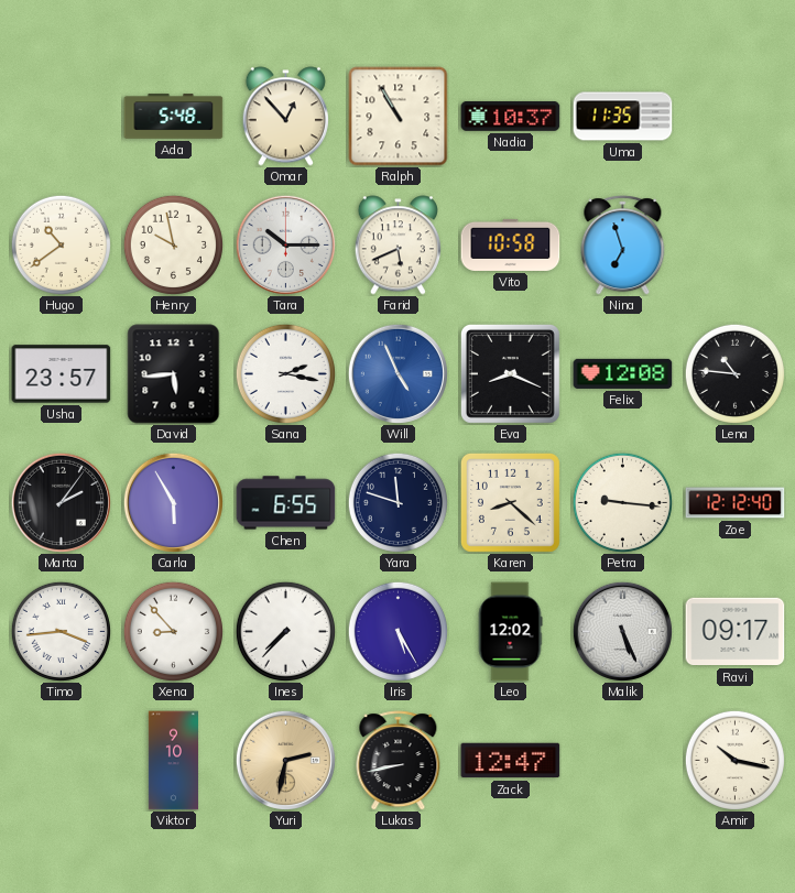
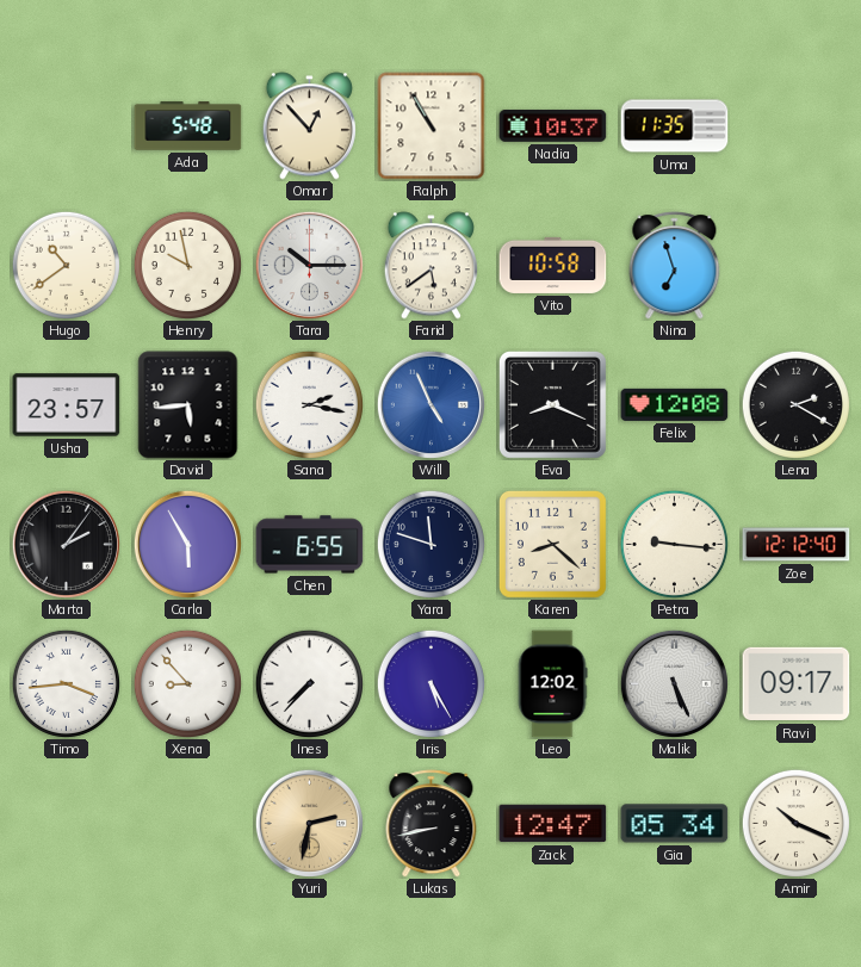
Farid: 5:41 -> 5:39 (430, 266)
Lena: 10:46 -> 2:20 (795, 404)
Viktor: 9:10 -> none (173, 761)
Gia: none -> 05:34 (675, 824)
Amir: 10:17 -> 10:19 (795, 823)
